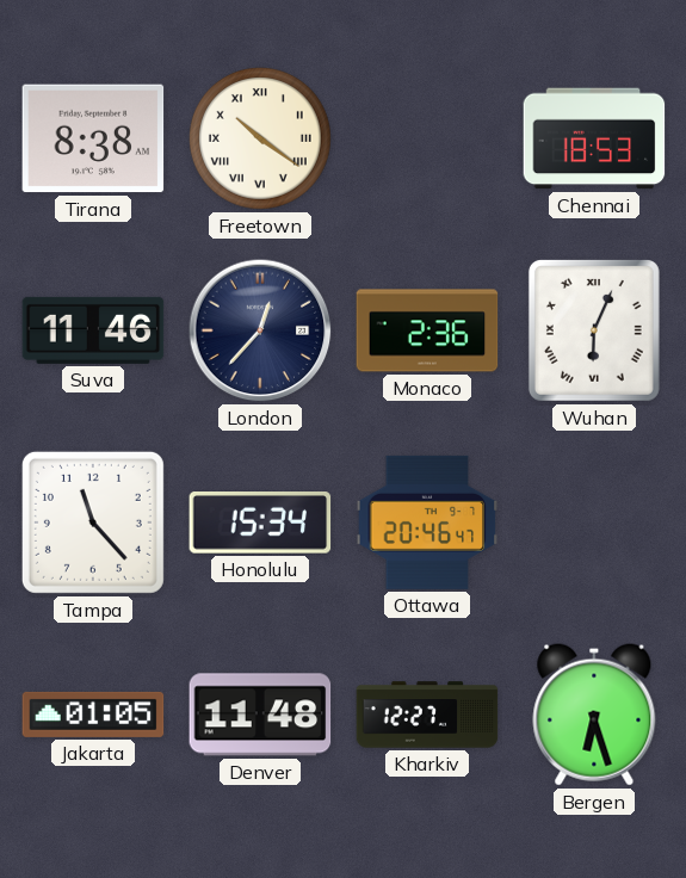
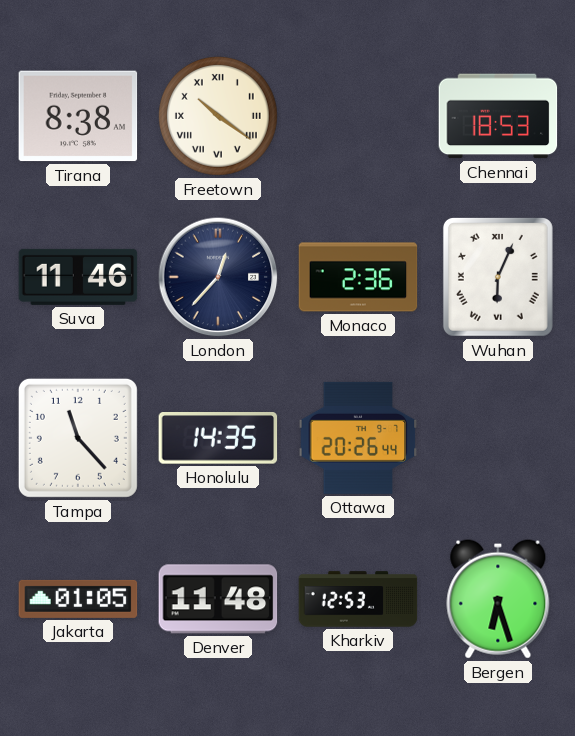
Honolulu: 15:34 -> 14:35 (218, 439)
Ottawa: 20:46 -> 20:26 (358, 438)
Kharkiv: 12:27 -> 12:53 (358, 599)
